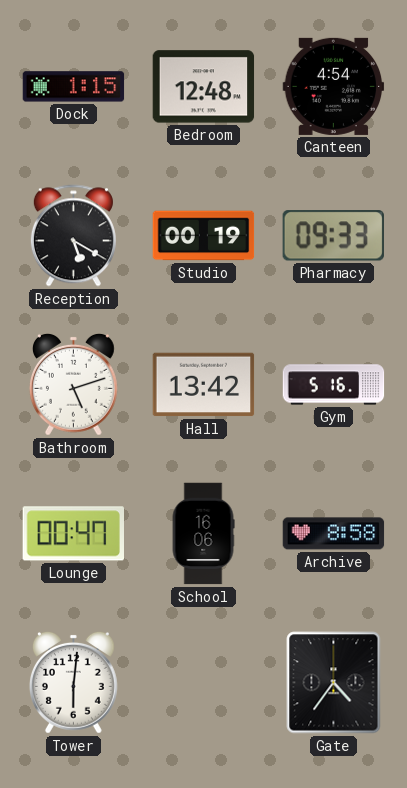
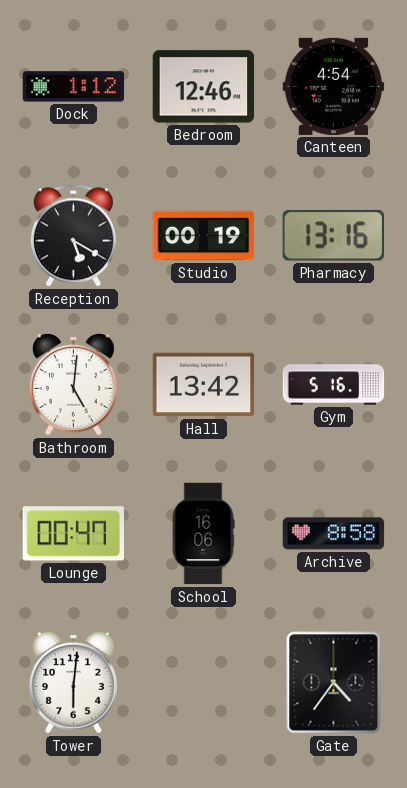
Dock: 1:15 -> 1:12 (74, 87)
Bedroom: 12:48 -> 12:46 (204, 87)
Pharmacy: 09:33 -> 13:16 (333, 236)
Bathroom: 5:12 -> 5:01 (73, 384)
